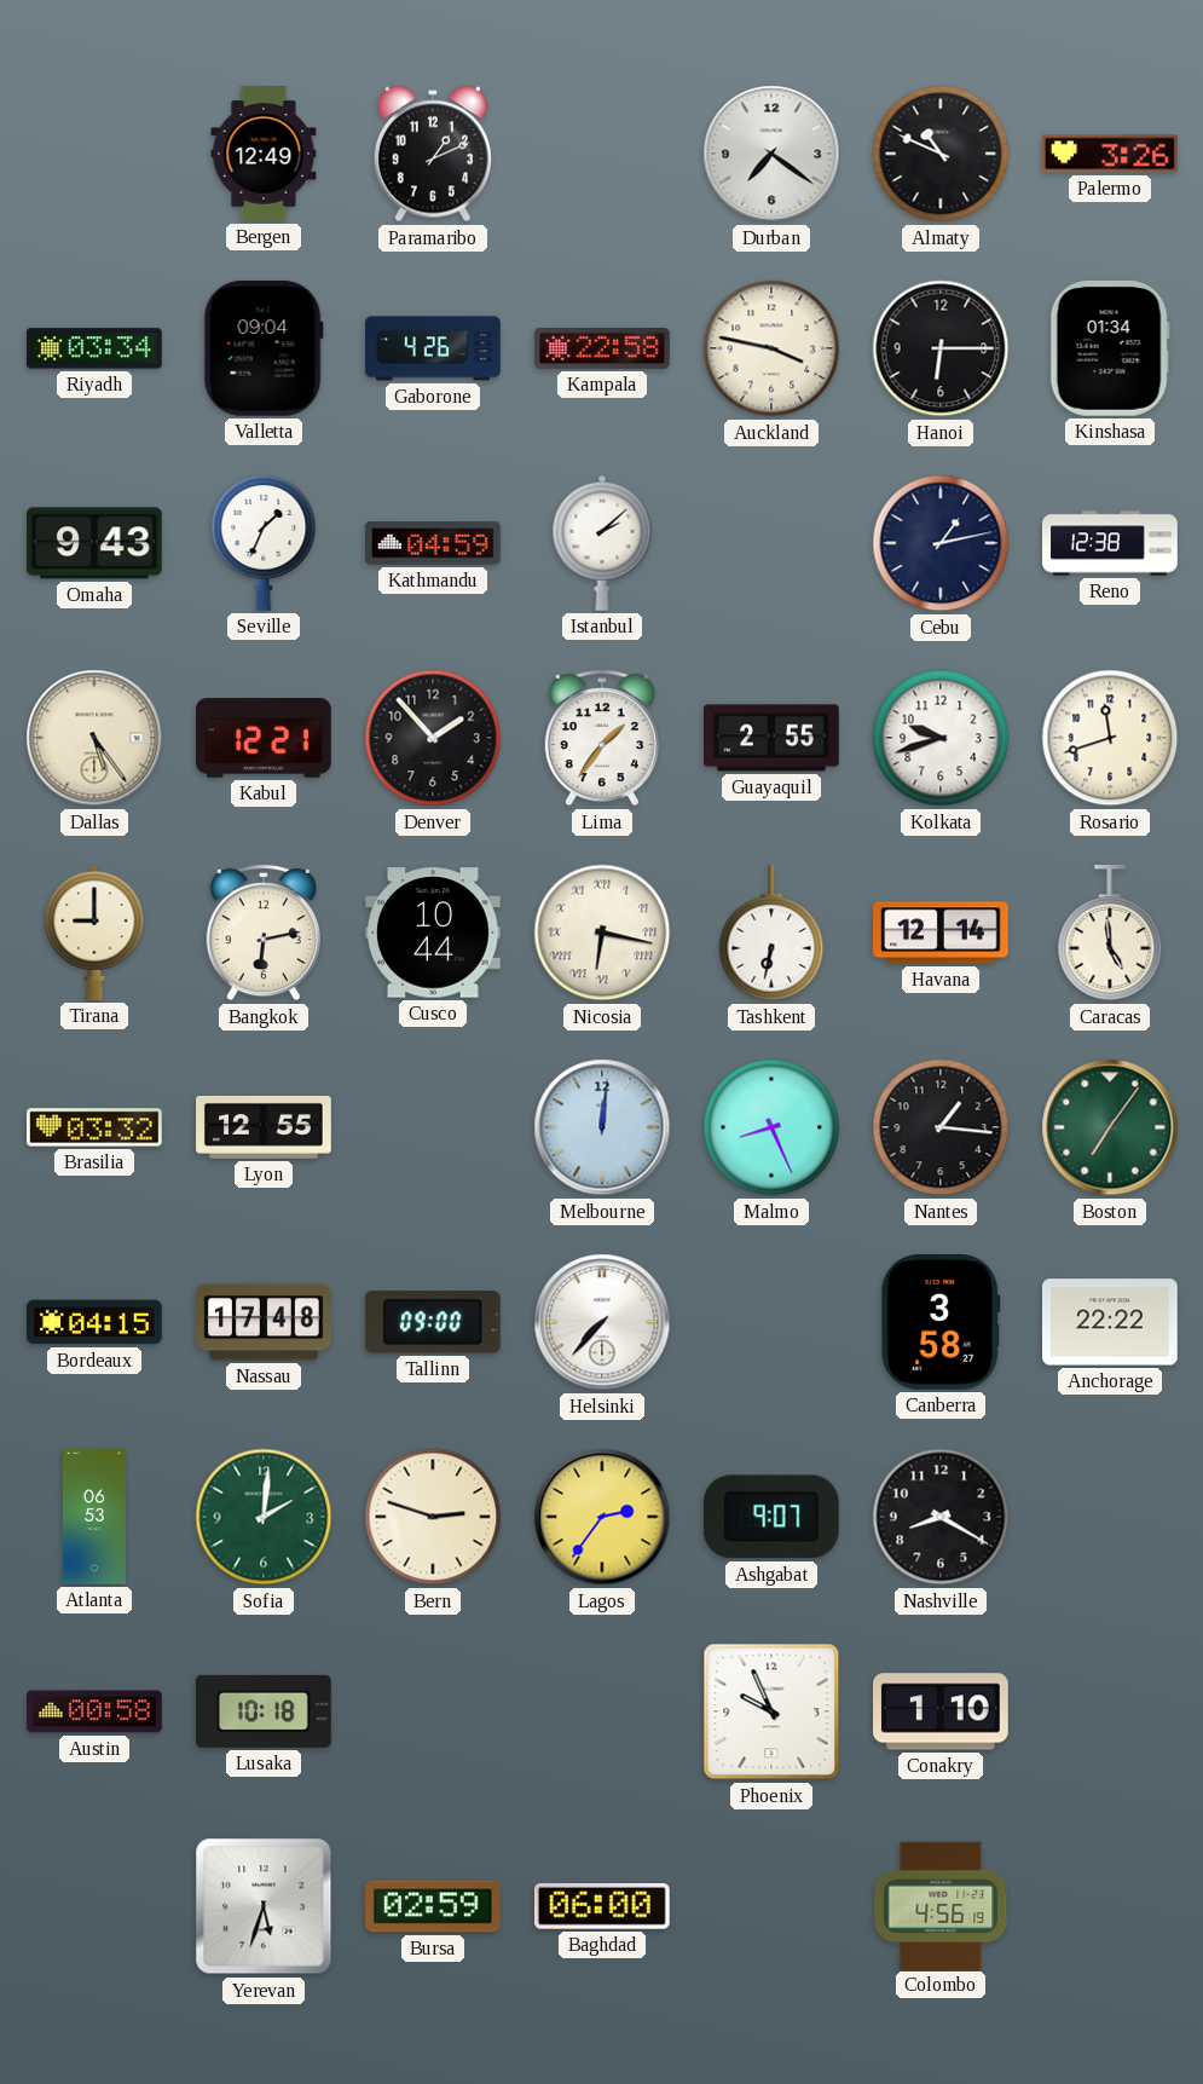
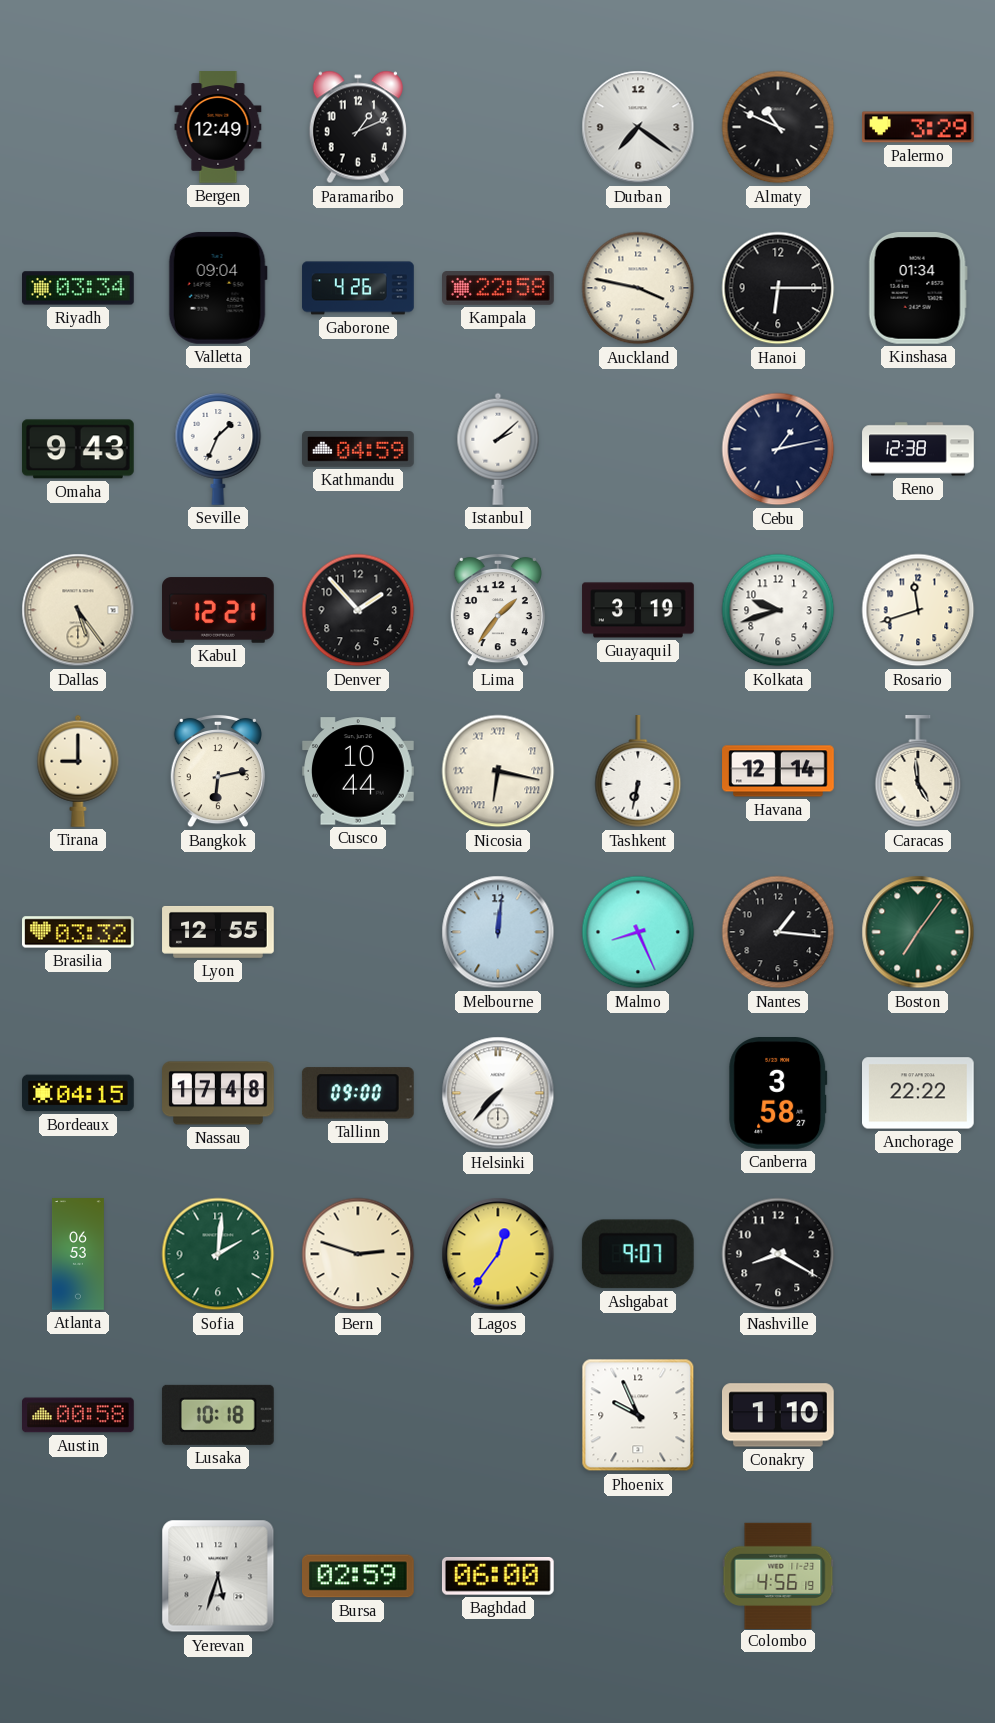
Palermo: 3:26 -> 3:29 (919, 127)
Guayaquil: 2:55 -> 3:19 (638, 610)
Lagos: 2:36 -> 12:36 (498, 1254)
